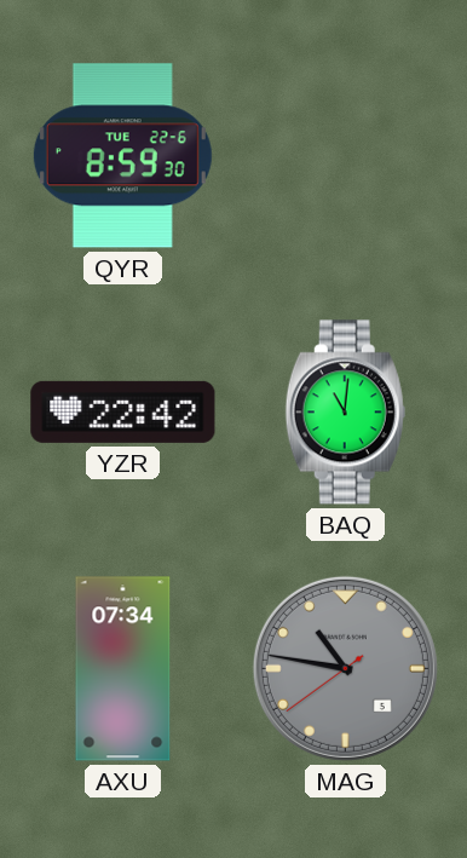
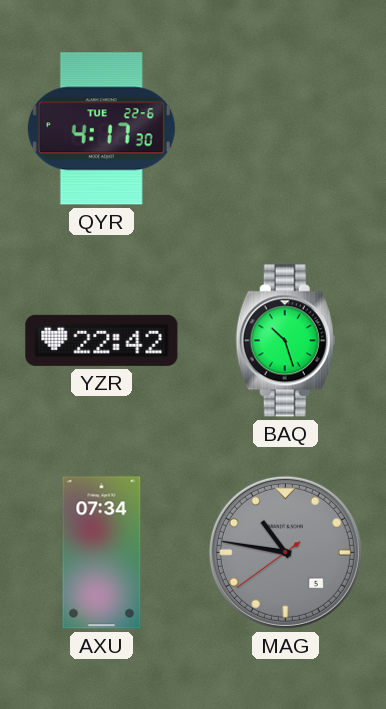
QYR: 8:59 -> 4:17 (101, 129)
BAQ: 11:01 -> 10:27 (285, 341)
